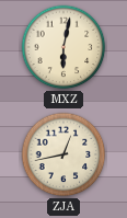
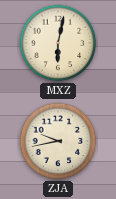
ZJA: 12:43 -> 9:43 (58, 141)
